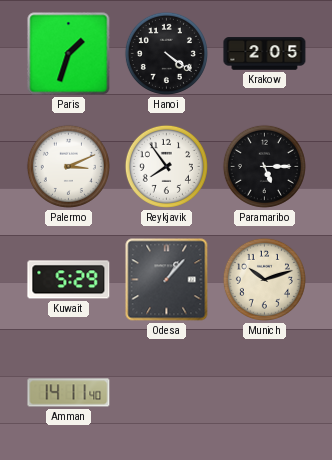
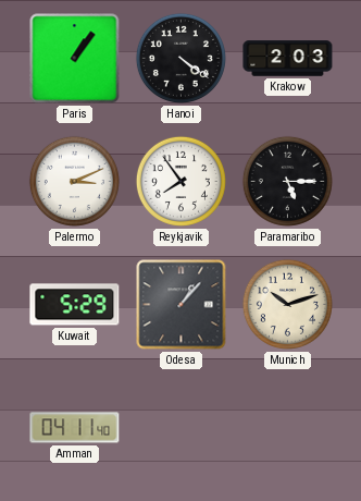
Paris: 1:33 -> 1:06 (75, 59)
Krakow: 2:05 -> 2:03 (288, 59)
Amman: 14:11 -> 04:11 (75, 428)
